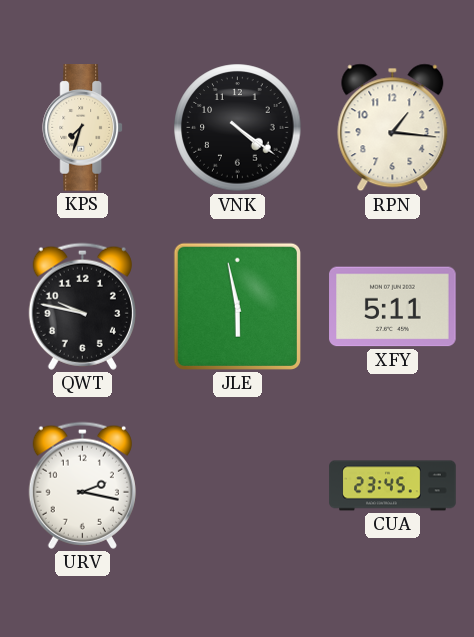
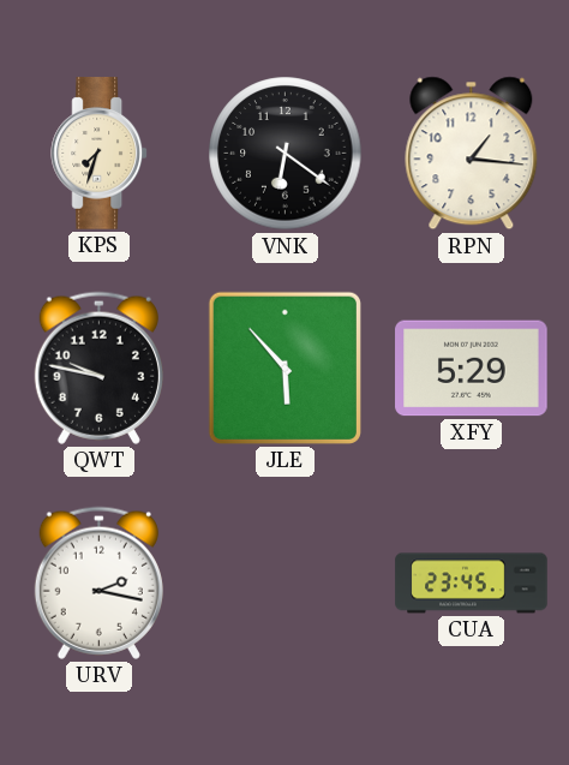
VNK: 4:21 -> 6:21 (286, 154)
JLE: 5:58 -> 5:53 (284, 367)
XFY: 5:11 -> 5:29 (472, 369)
